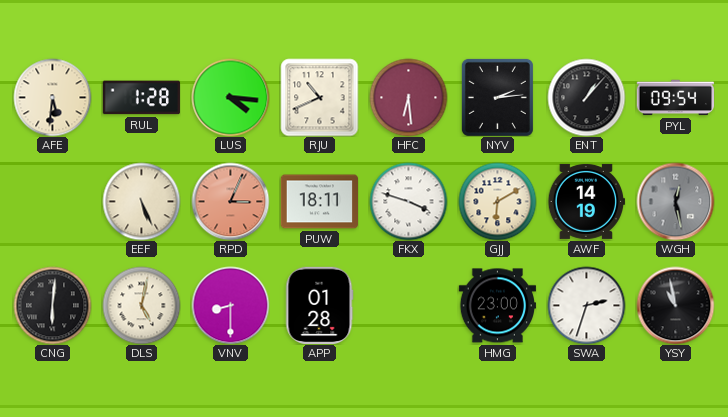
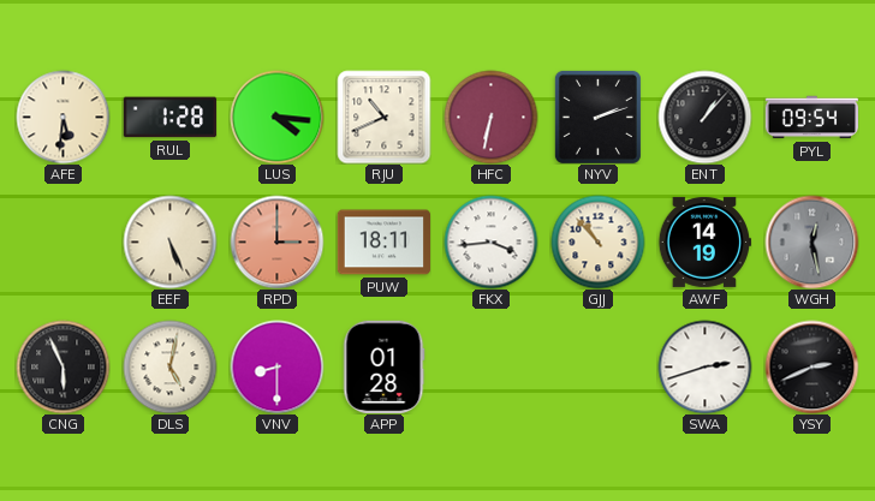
HFC: 6:29 -> 6:32 (490, 117)
NYV: 2:14 -> 2:12 (597, 117)
RPD: 3:04 -> 3:00 (276, 241)
FKX: 3:48 -> 3:44 (490, 241)
GJJ: 6:10 -> 10:53 (597, 241)
CNG: 6:01 -> 5:56 (62, 366)
HMG: 23:00 -> none (497, 306)
SWA: 2:33 -> 2:42 (704, 366)
YSY: 10:58 -> 2:41 (811, 366)
